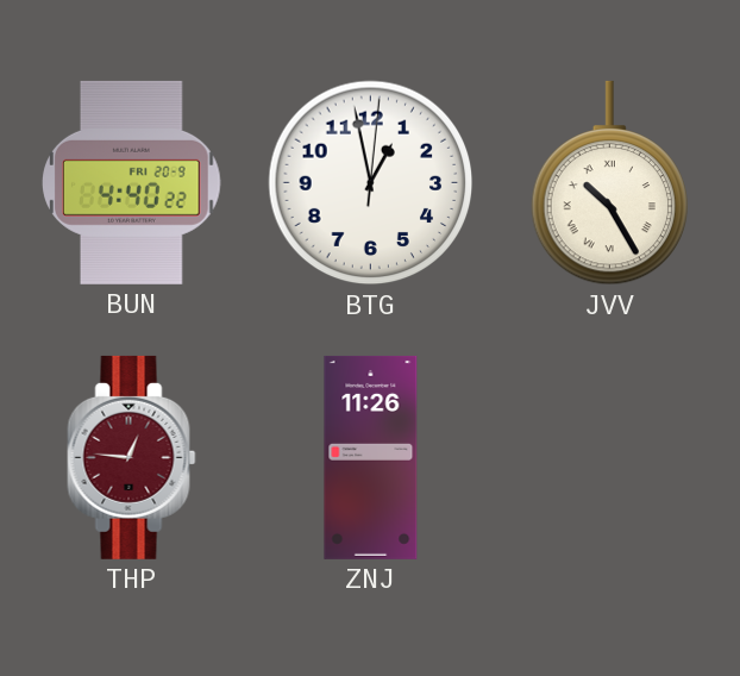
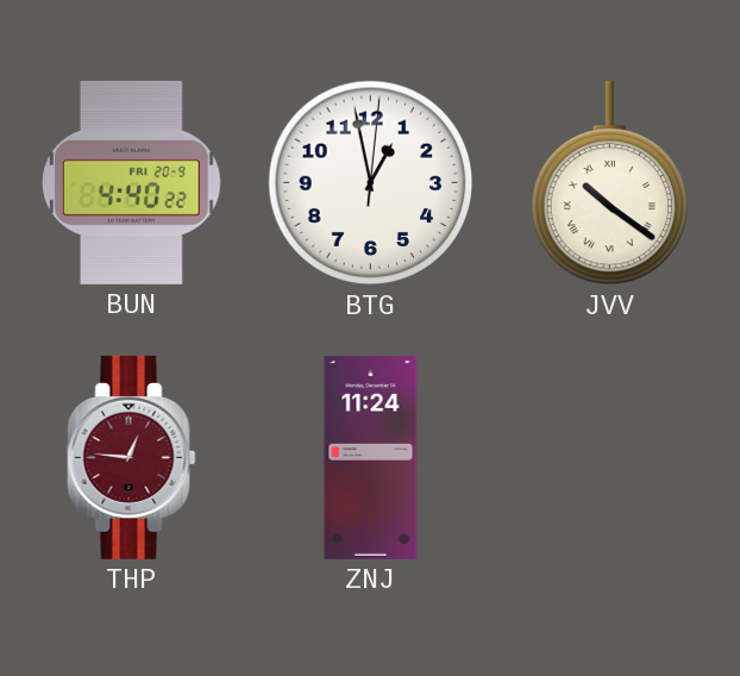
JVV: 10:25 -> 10:21 (609, 183)
ZNJ: 11:26 -> 11:24 (371, 457)
